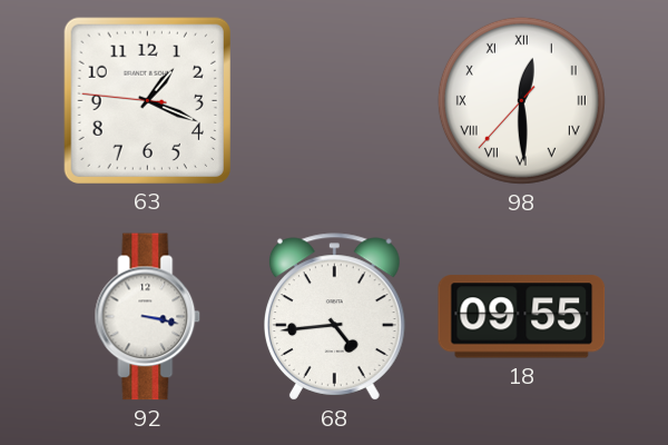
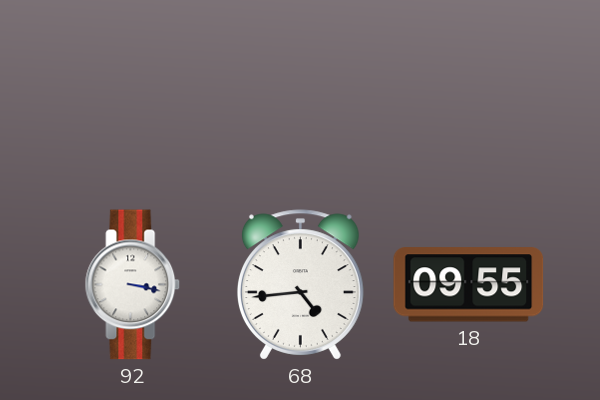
63: 1:18 -> none (147, 100)
98: 12:29 -> none (521, 100)
